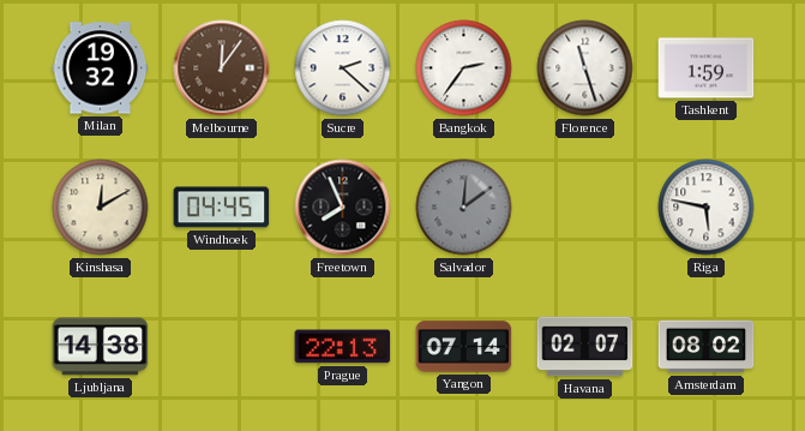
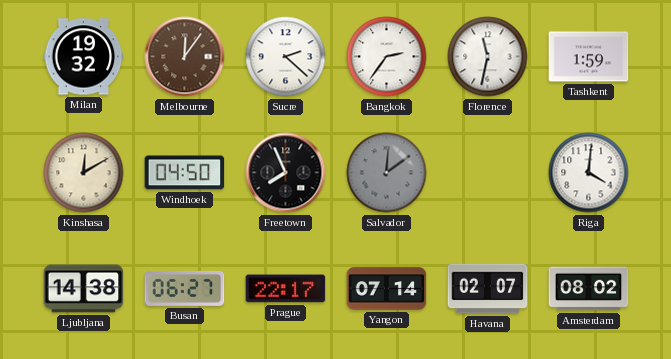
Florence: 11:27 -> 11:32 (488, 57)
Windhoek: 04:45 -> 04:50 (185, 173)
Riga: 5:47 -> 4:01 (589, 173)
Busan: none -> 06:27 (185, 288)
Prague: 22:13 -> 22:17 (286, 289)
